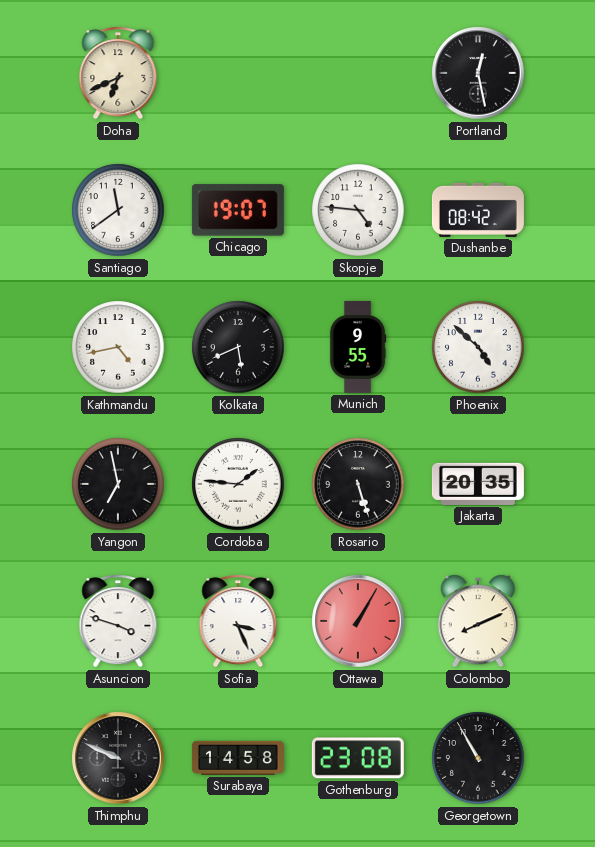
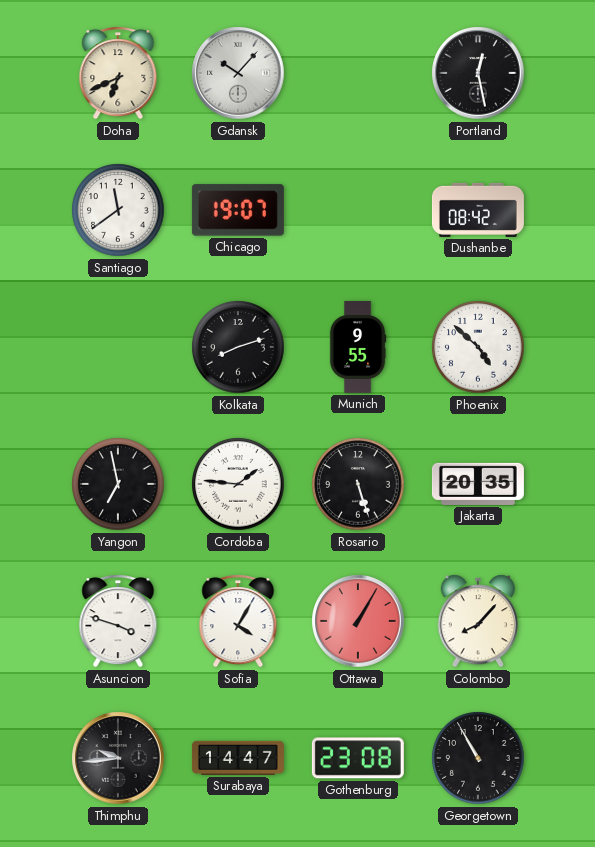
Gdansk: none -> 10:07 (238, 73)
Skopje: 4:46 -> none (358, 210)
Kathmandu: 4:43 -> none (118, 347)
Kolkata: 5:41 -> 8:12 (238, 347)
Sofia: 3:26 -> 4:05 (238, 621)
Colombo: 8:11 -> 8:07 (478, 621)
Thimphu: 9:49 -> 9:44 (118, 758)
Surabaya: 14:58 -> 14:47 (238, 758)
